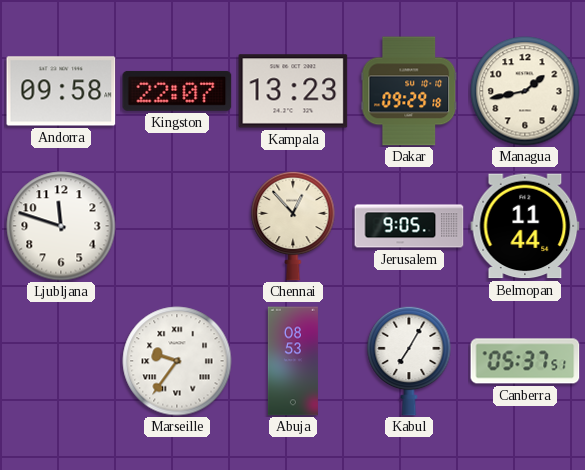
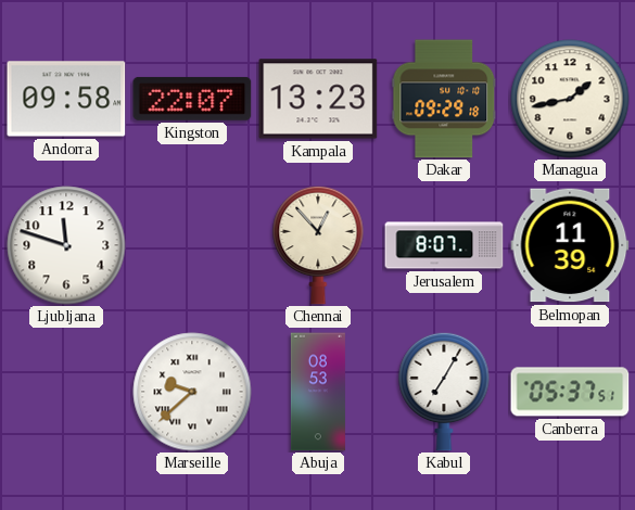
Jerusalem: 9:05 -> 8:07 (444, 245)
Belmopan: 11:44 -> 11:39 (570, 245)
Marseille: 9:36 -> 9:38 (192, 392)
